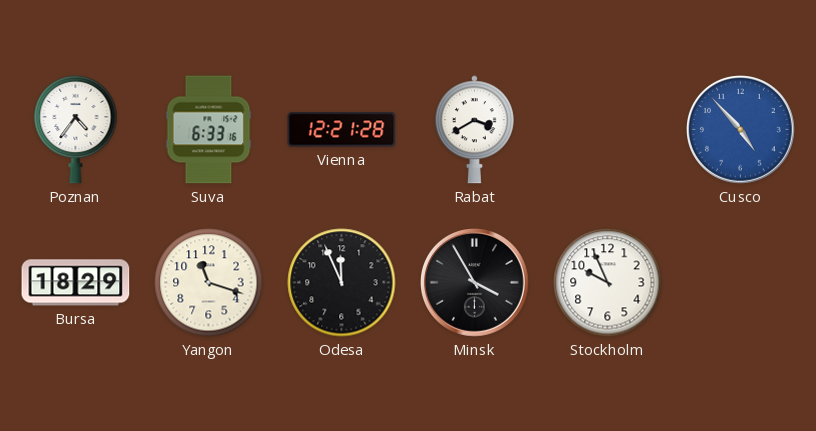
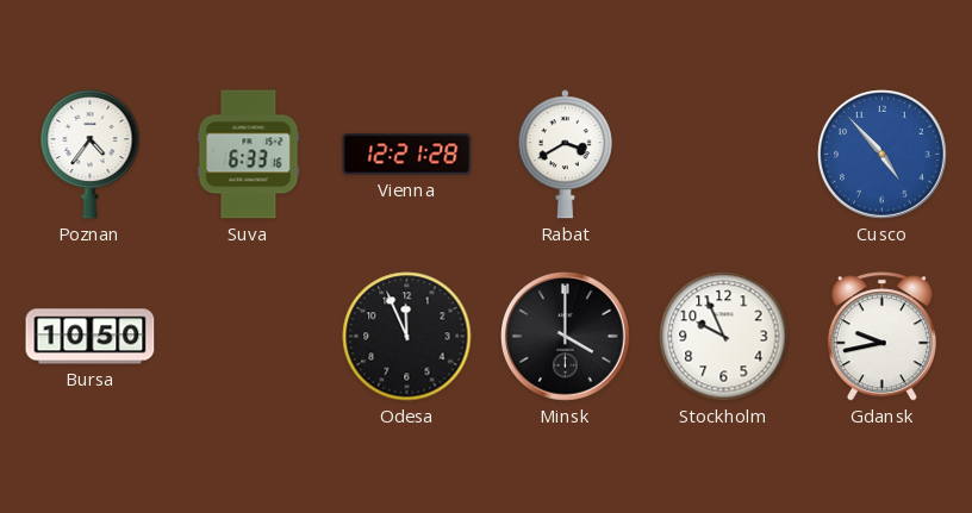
Bursa: 18:29 -> 10:50 (91, 337)
Yangon: 11:18 -> none (209, 283)
Minsk: 3:55 -> 4:00 (566, 337)
Gdansk: none -> 9:43 (881, 337)
